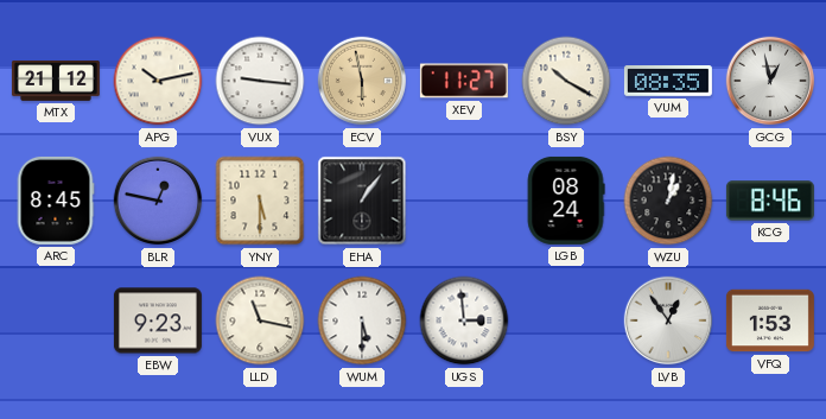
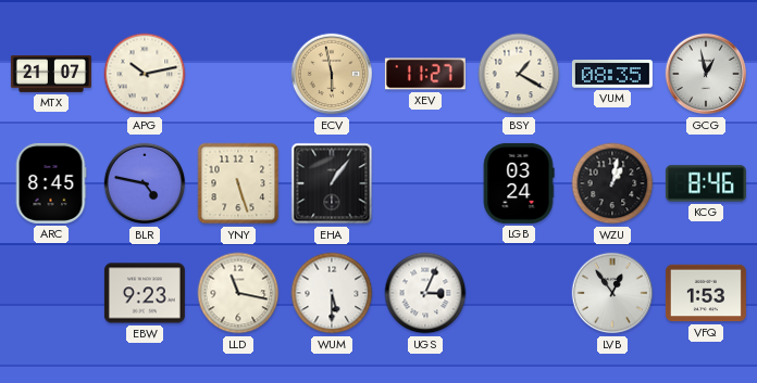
MTX: 21:12 -> 21:07 (51, 74)
VUX: 9:16 -> none (260, 81)
BSY: 10:20 -> 1:20 (519, 74)
BLR: 12:47 -> 4:47 (145, 183)
YNY: 5:30 -> 5:27 (238, 183)
LGB: 08:24 -> 03:24 (519, 183)
UGS: 2:59 -> 3:04 (425, 293)
